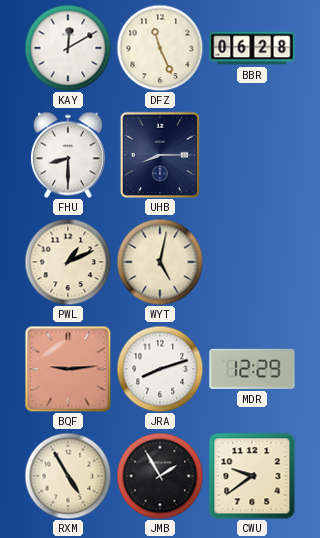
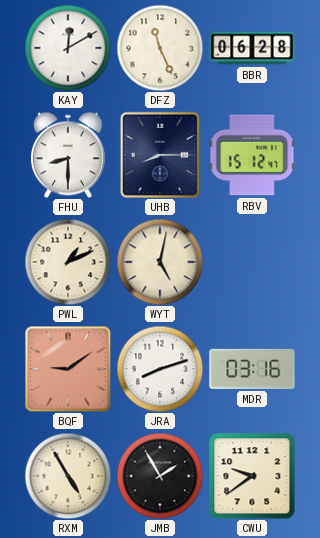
RBV: none -> 15:12 (252, 155)
BQF: 9:14 -> 9:09 (68, 369)
MDR: 12:29 -> 03:16 (252, 369)
